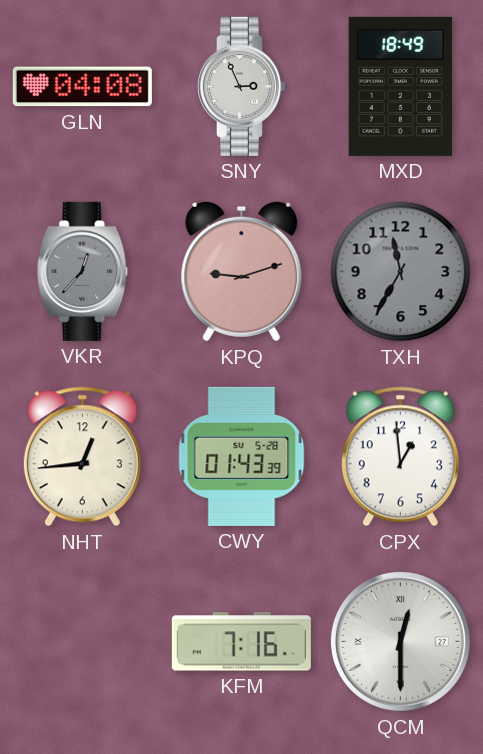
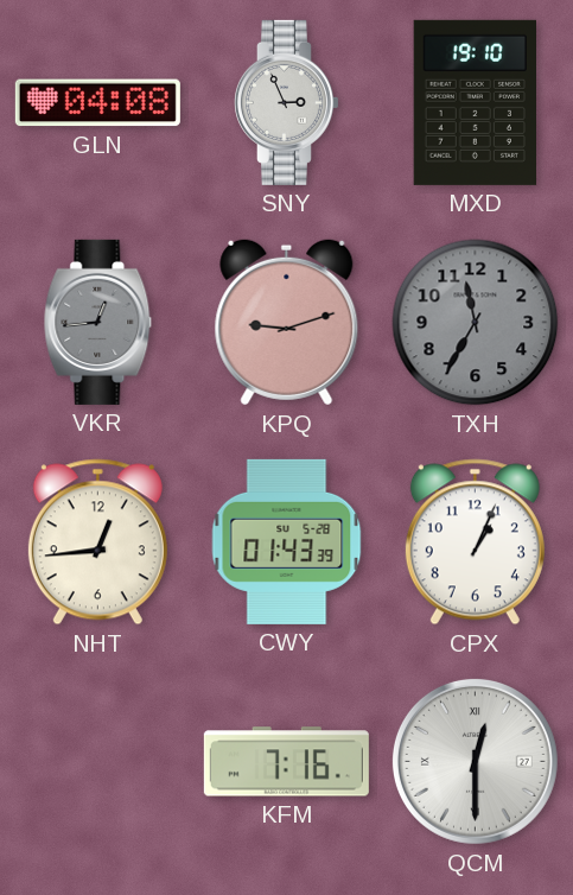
MXD: 18:49 -> 19:10 (475, 102)
VKR: 12:37 -> 12:44 (98, 322)
CPX: 12:59 -> 1:04 (475, 542)
